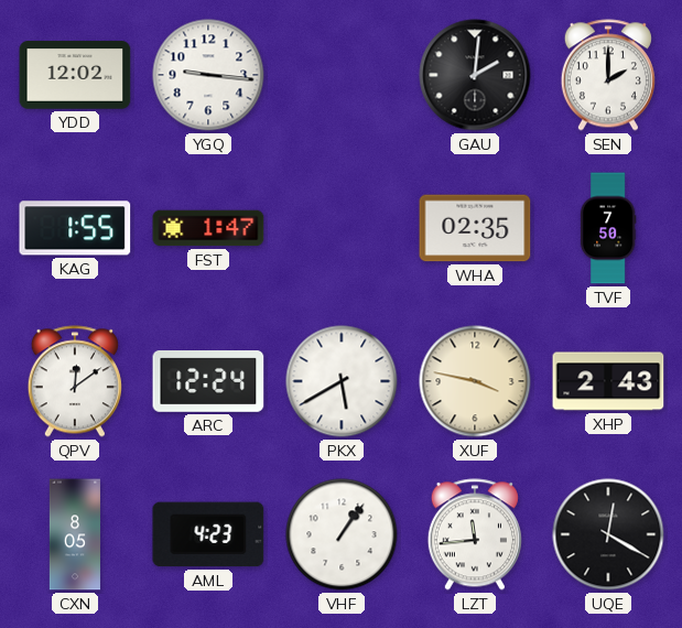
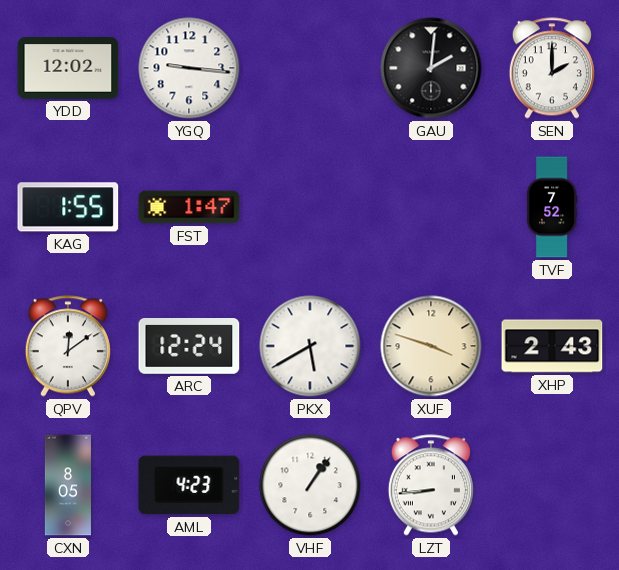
WHA: 02:35 -> none (475, 228)
TVF: 7:50 -> 7:52 (552, 207)
XUF: 3:47 -> 3:48 (431, 346)
LZT: 11:44 -> 8:44 (431, 485)
UQE: 12:20 -> none (608, 534)
